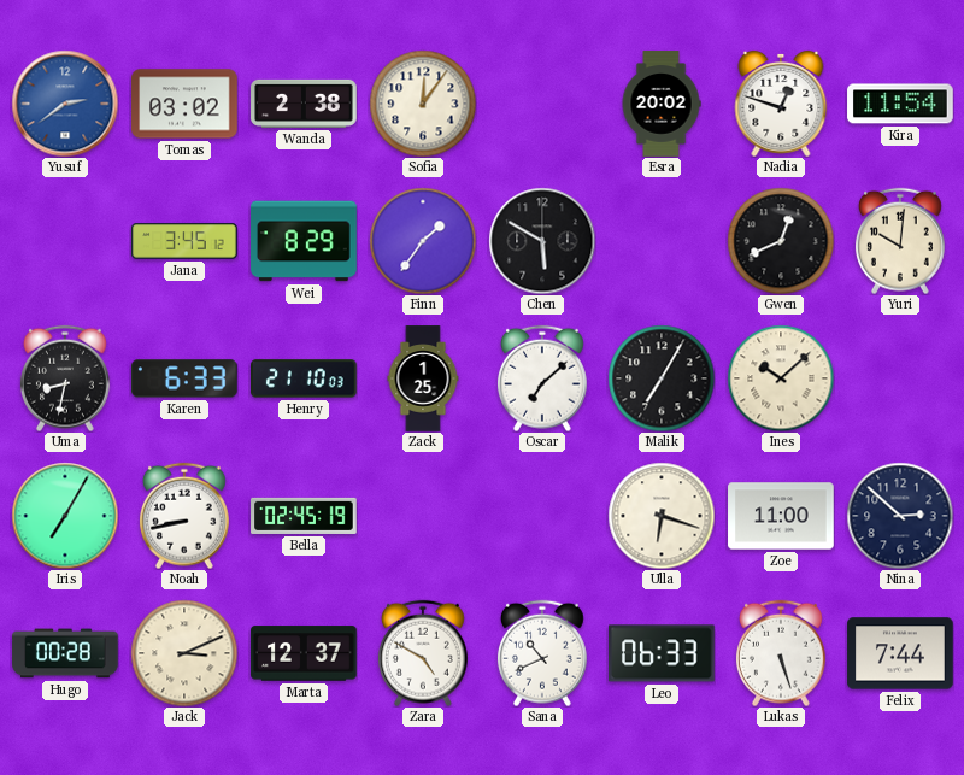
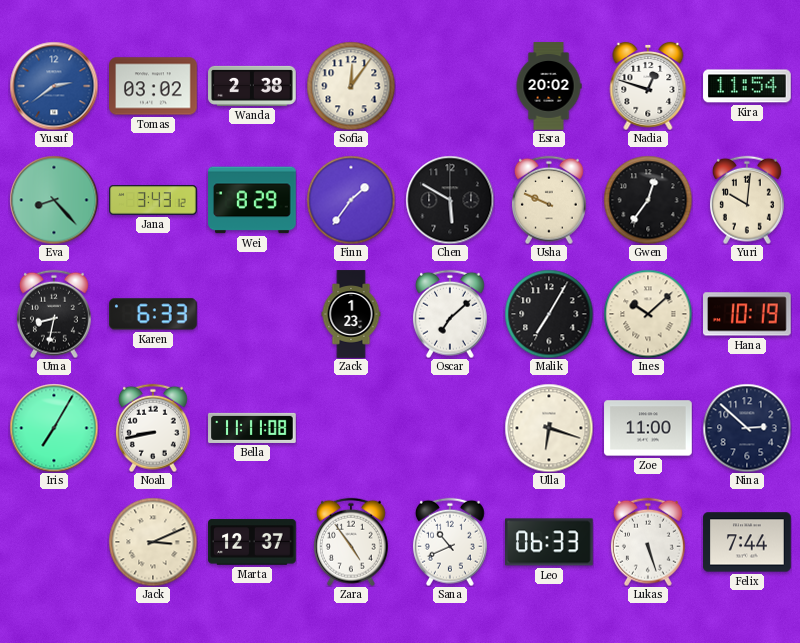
Eva: none -> 8:23 (54, 200)
Jana: 3:45 -> 3:43 (153, 200)
Usha: none -> 9:49 (549, 200)
Gwen: 12:41 -> 12:36 (648, 200)
Henry: 21:10 -> none (305, 378)
Zack: 1:25 -> 1:23 (351, 314)
Hana: none -> 10:19 (748, 314)
Bella: 02:45 -> 11:11 (252, 428)
Hugo: 00:28 -> none (65, 653)
Zara: 4:50 -> 4:54 (351, 542)
